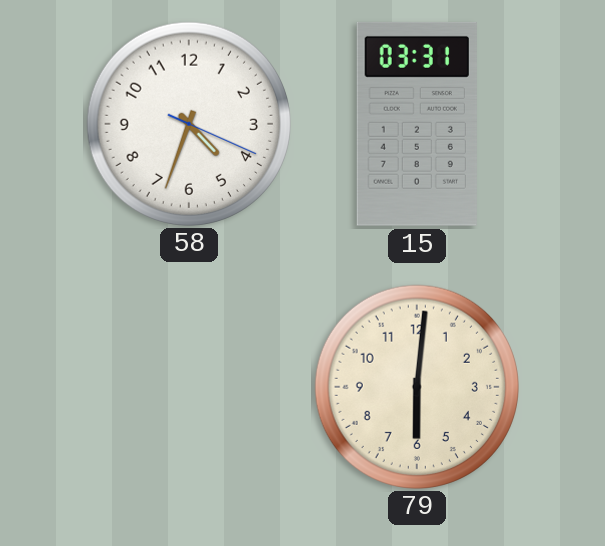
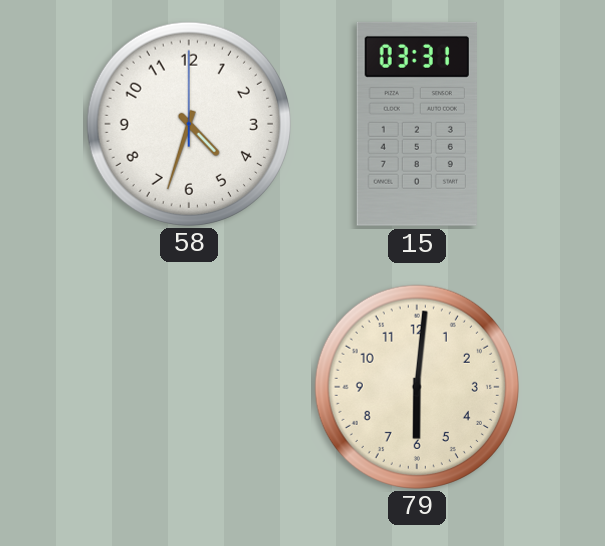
58: 4:33:19 -> 4:33:00 (188, 123)
